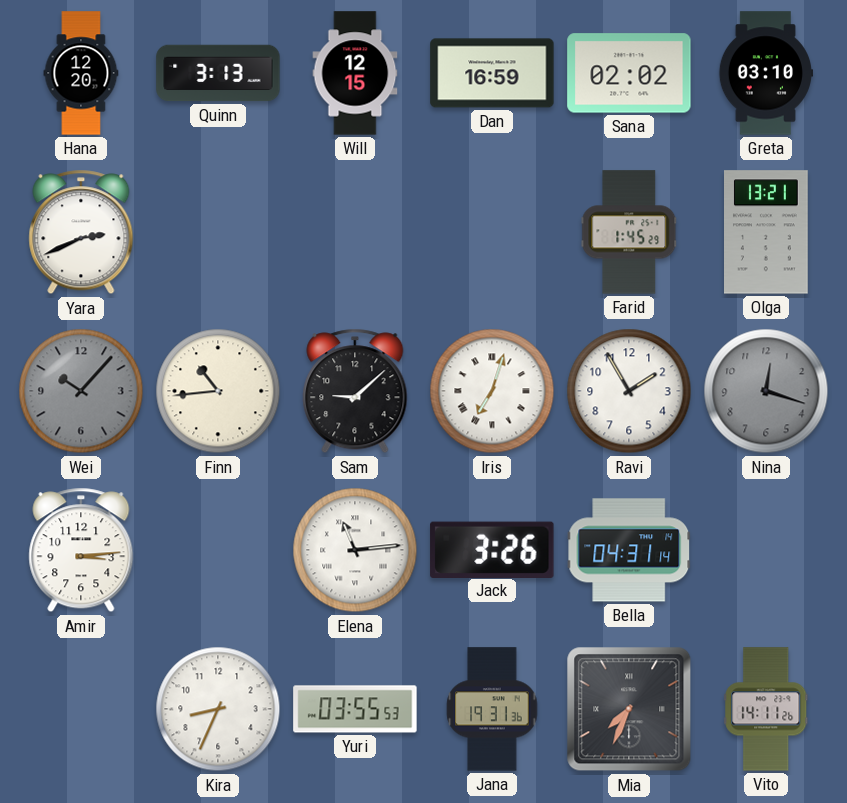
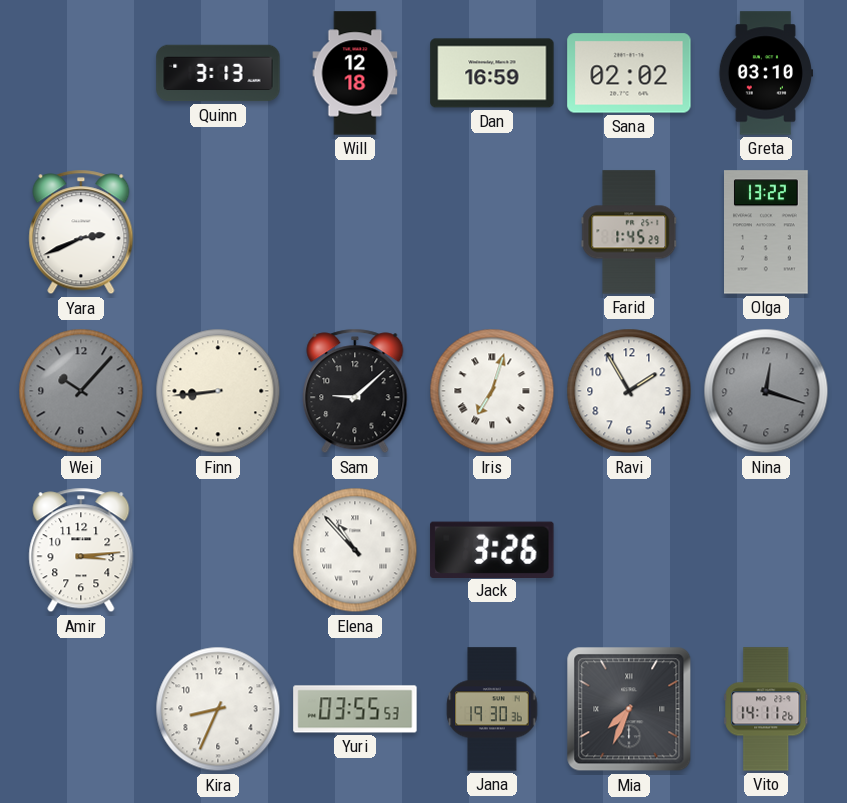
Hana: 12:20 -> none (81, 73)
Will: 12:15 -> 12:18 (355, 73)
Olga: 13:21 -> 13:22 (766, 232)
Finn: 10:44 -> 8:44 (218, 391)
Elena: 11:14 -> 10:53 (355, 550)
Bella: 04:31 -> none (629, 550)
Jana: 19:31 -> 19:30 (492, 709)
